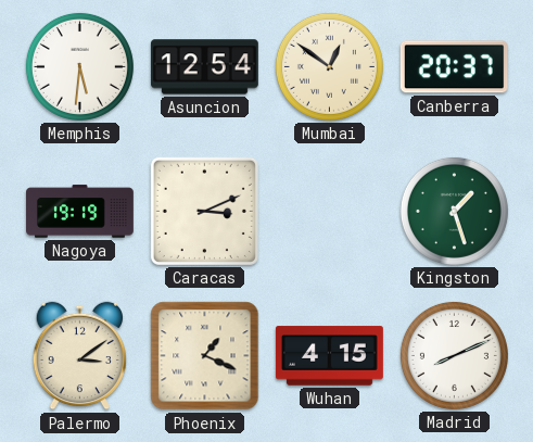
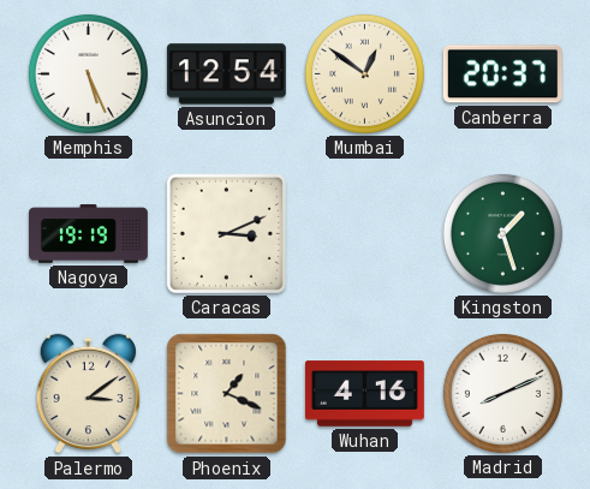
Memphis: 5:31 -> 5:26 (88, 73)
Wuhan: 4:15 -> 4:16 (364, 394)
